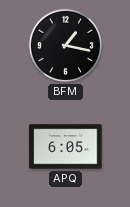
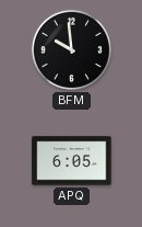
BFM: 1:17 -> 9:59 (71, 49)
